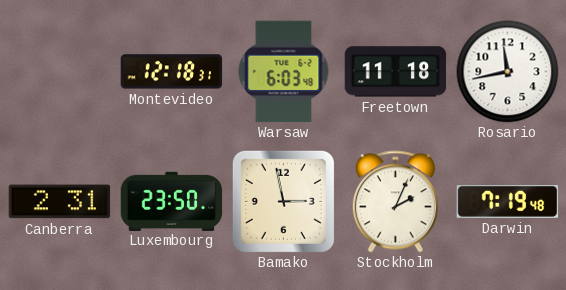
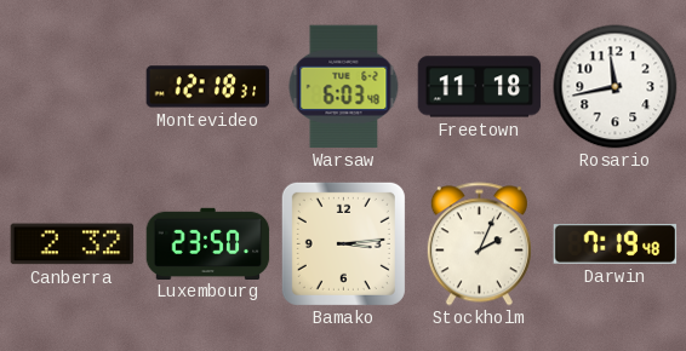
Canberra: 2:31 -> 2:32 (73, 244)
Bamako: 2:58 -> 3:14 (343, 243)
